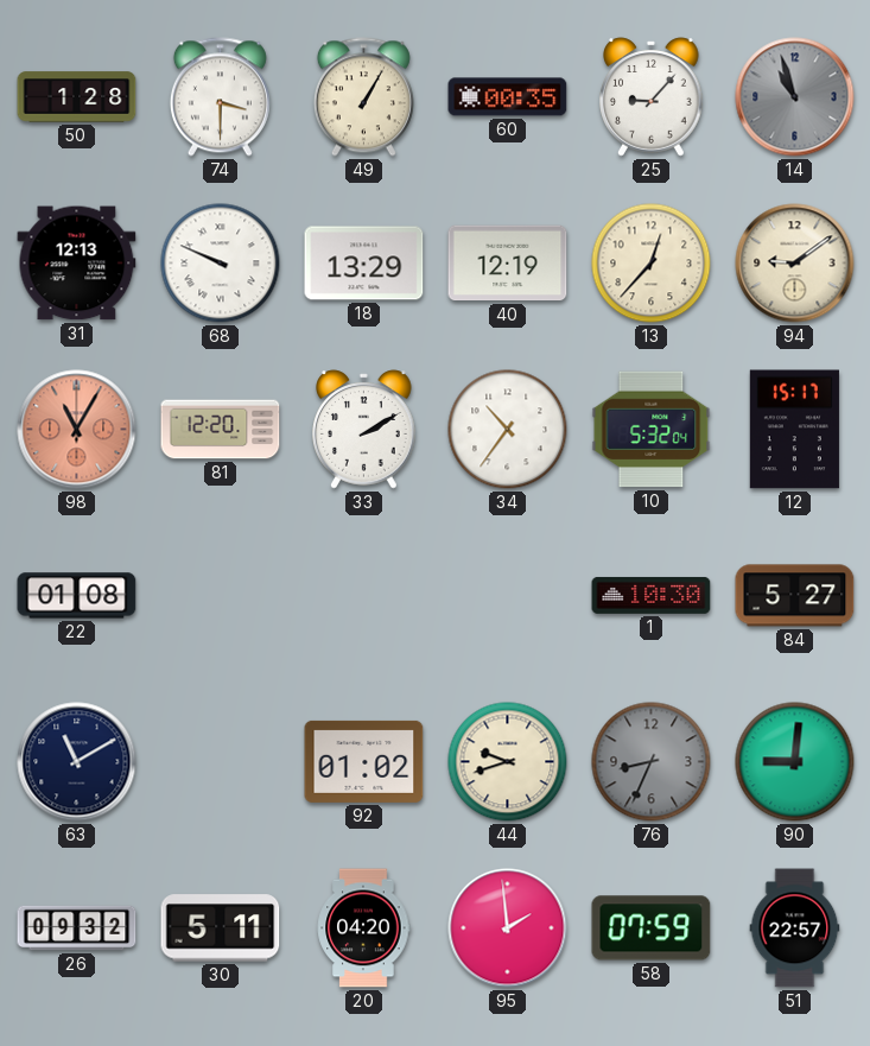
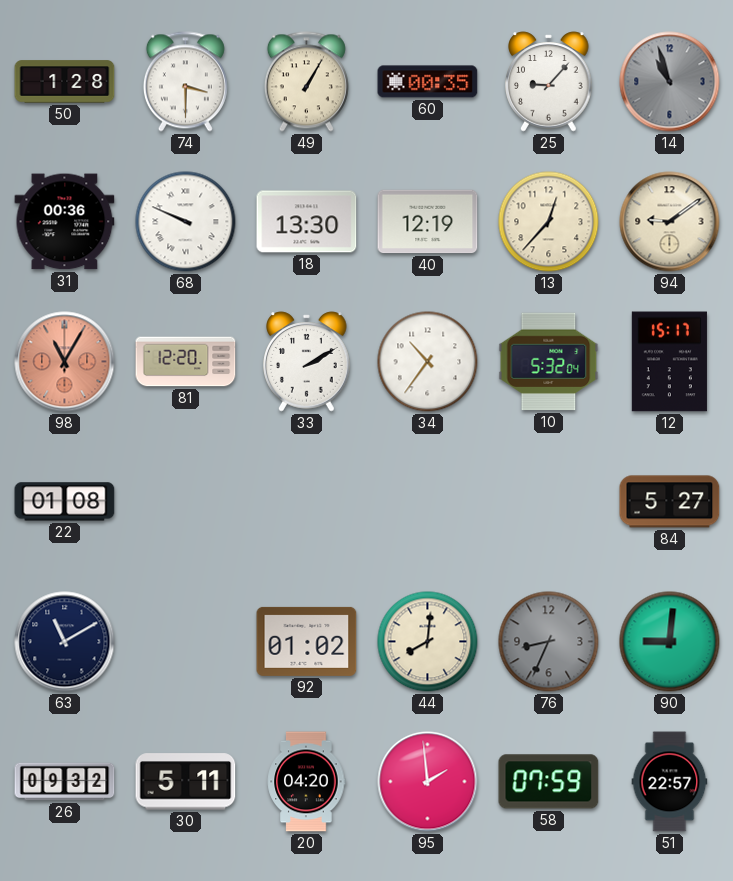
31: 12:13 -> 00:36 (65, 222)
18: 13:29 -> 13:30 (307, 222)
1: 10:30 -> none (652, 596)
44: 9:42 -> 8:01 (428, 642)
